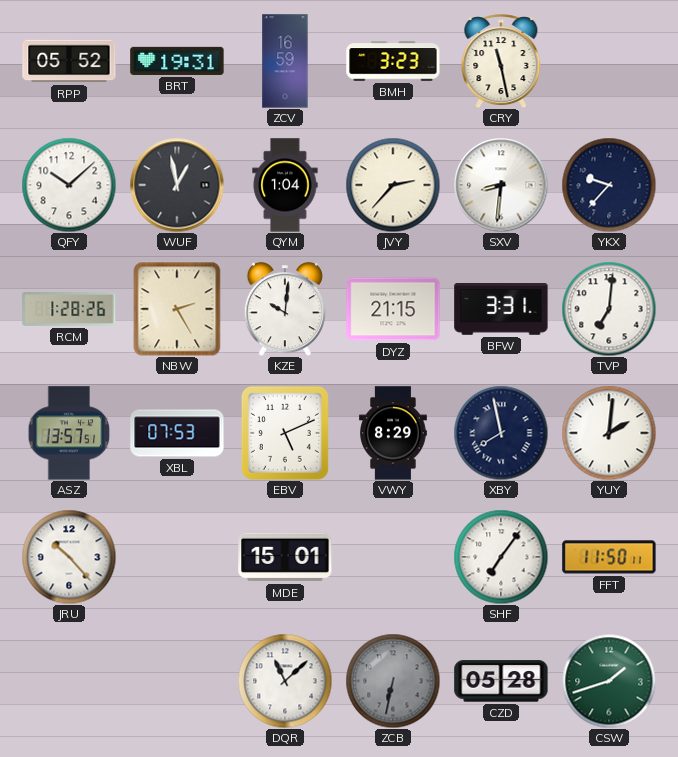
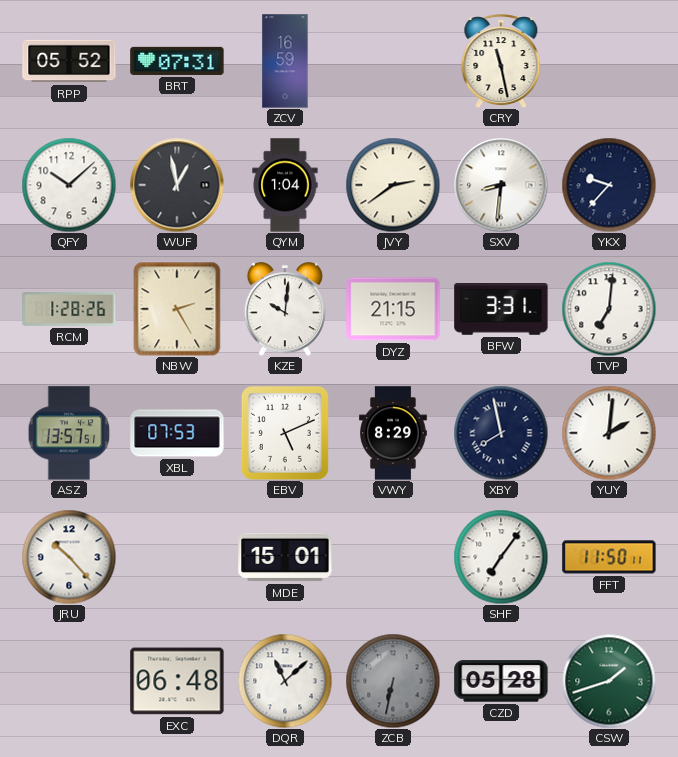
BRT: 19:31 -> 07:31 (177, 61)
BMH: 3:23 -> none (393, 61)
JVY: 2:37 -> 2:39 (393, 185)
EXC: none -> 06:48 (177, 681)
